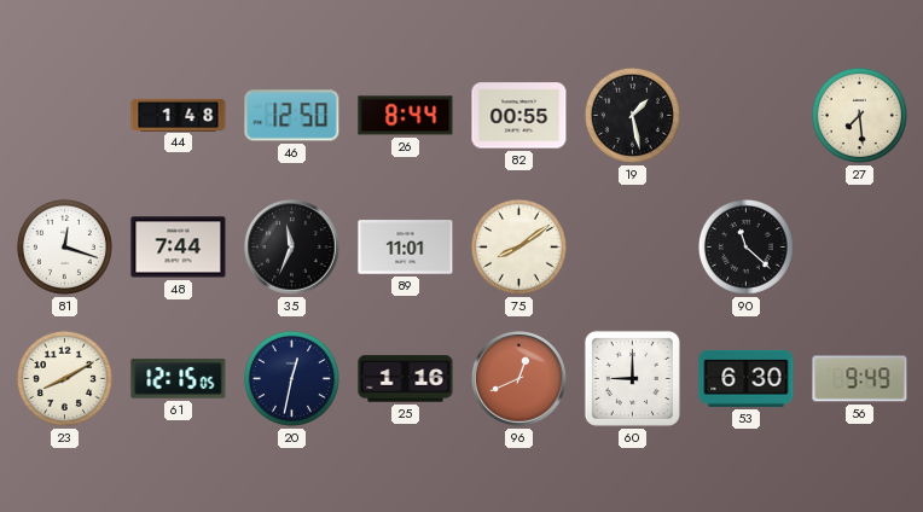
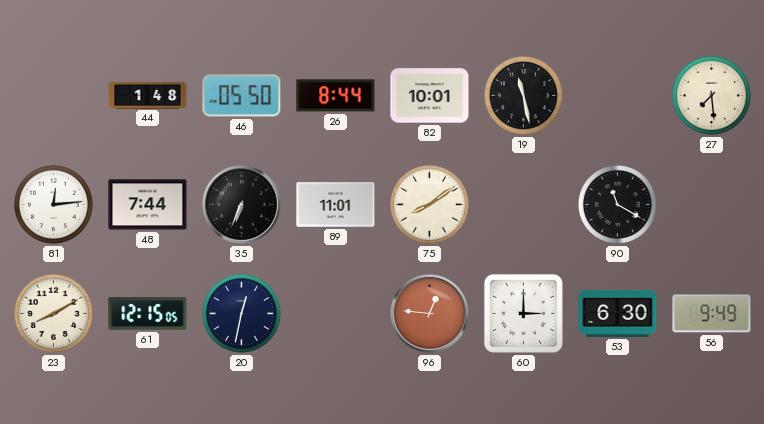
46: 12:50 -> 05:50 (242, 96)
82: 00:55 -> 10:01 (430, 96)
19: 1:28 -> 11:28 (523, 95)
81: 12:18 -> 12:14 (53, 204)
35: 11:34 -> 6:34 (242, 205)
90: 11:22 -> 11:20 (617, 204)
25: 1:16 -> none (406, 379)
96: 12:41 -> 12:46 (430, 314)
60: 9:00 -> 3:00 (523, 313)
